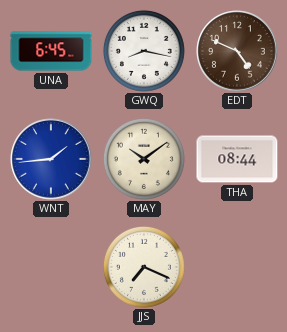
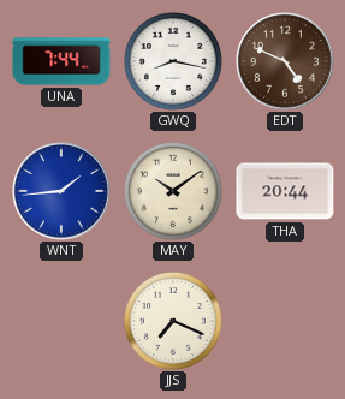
UNA: 6:45 -> 7:44 (61, 61)
THA: 08:44 -> 20:44 (285, 191)
